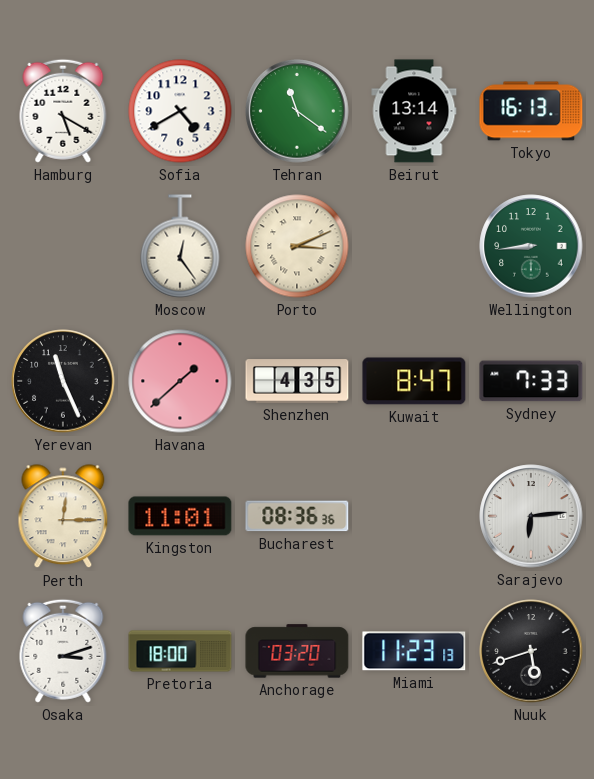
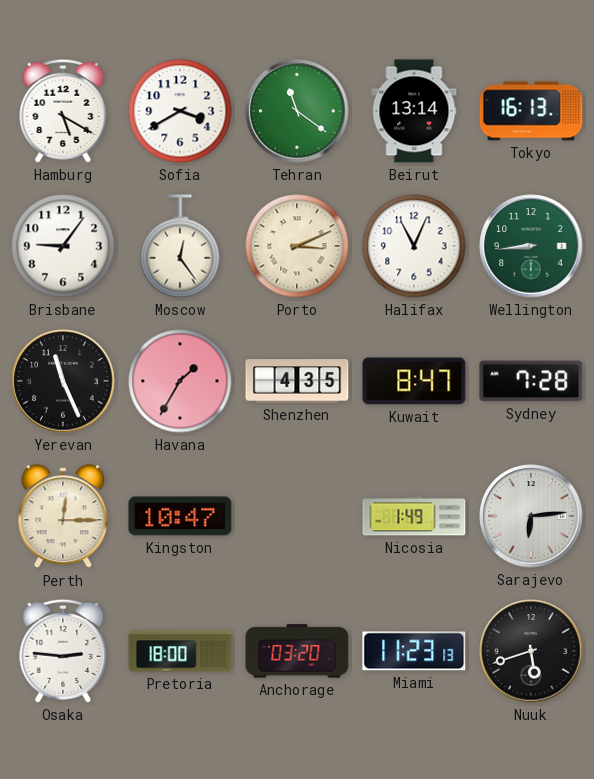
Sofia: 4:40 -> 3:40 (180, 111)
Brisbane: none -> 9:06 (63, 246)
Halifax: none -> 11:04 (414, 246)
Havana: 1:38 -> 1:35 (180, 381)
Sydney: 7:33 -> 7:28 (531, 381)
Kingston: 11:01 -> 10:47 (180, 516)
Bucharest: 08:36 -> none (297, 516)
Nicosia: none -> 1:49 (414, 516)
Osaka: 3:12 -> 2:46 (63, 651)
